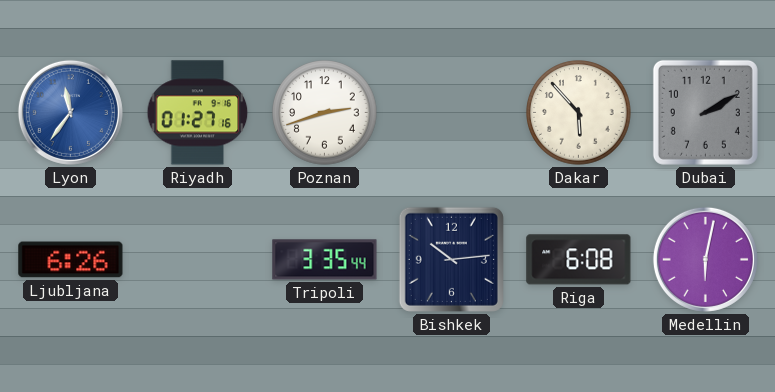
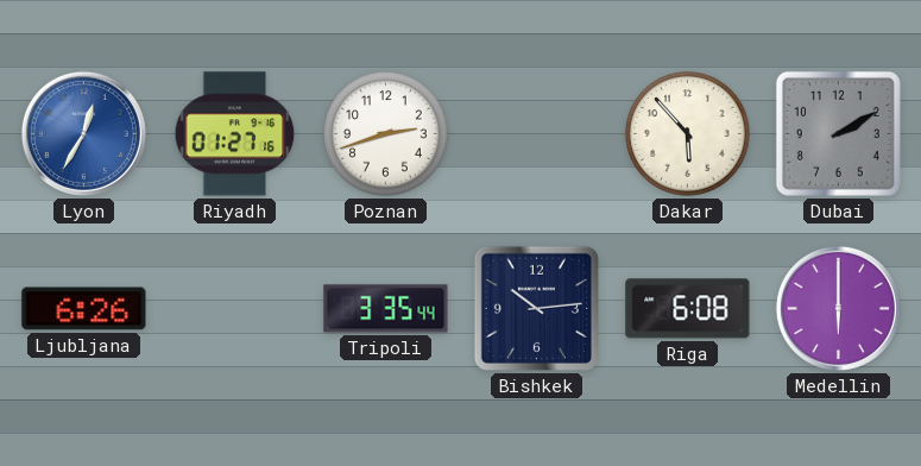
Lyon: 11:36 -> 12:35 (83, 133)
Medellin: 6:02 -> 6:00 (838, 308)
